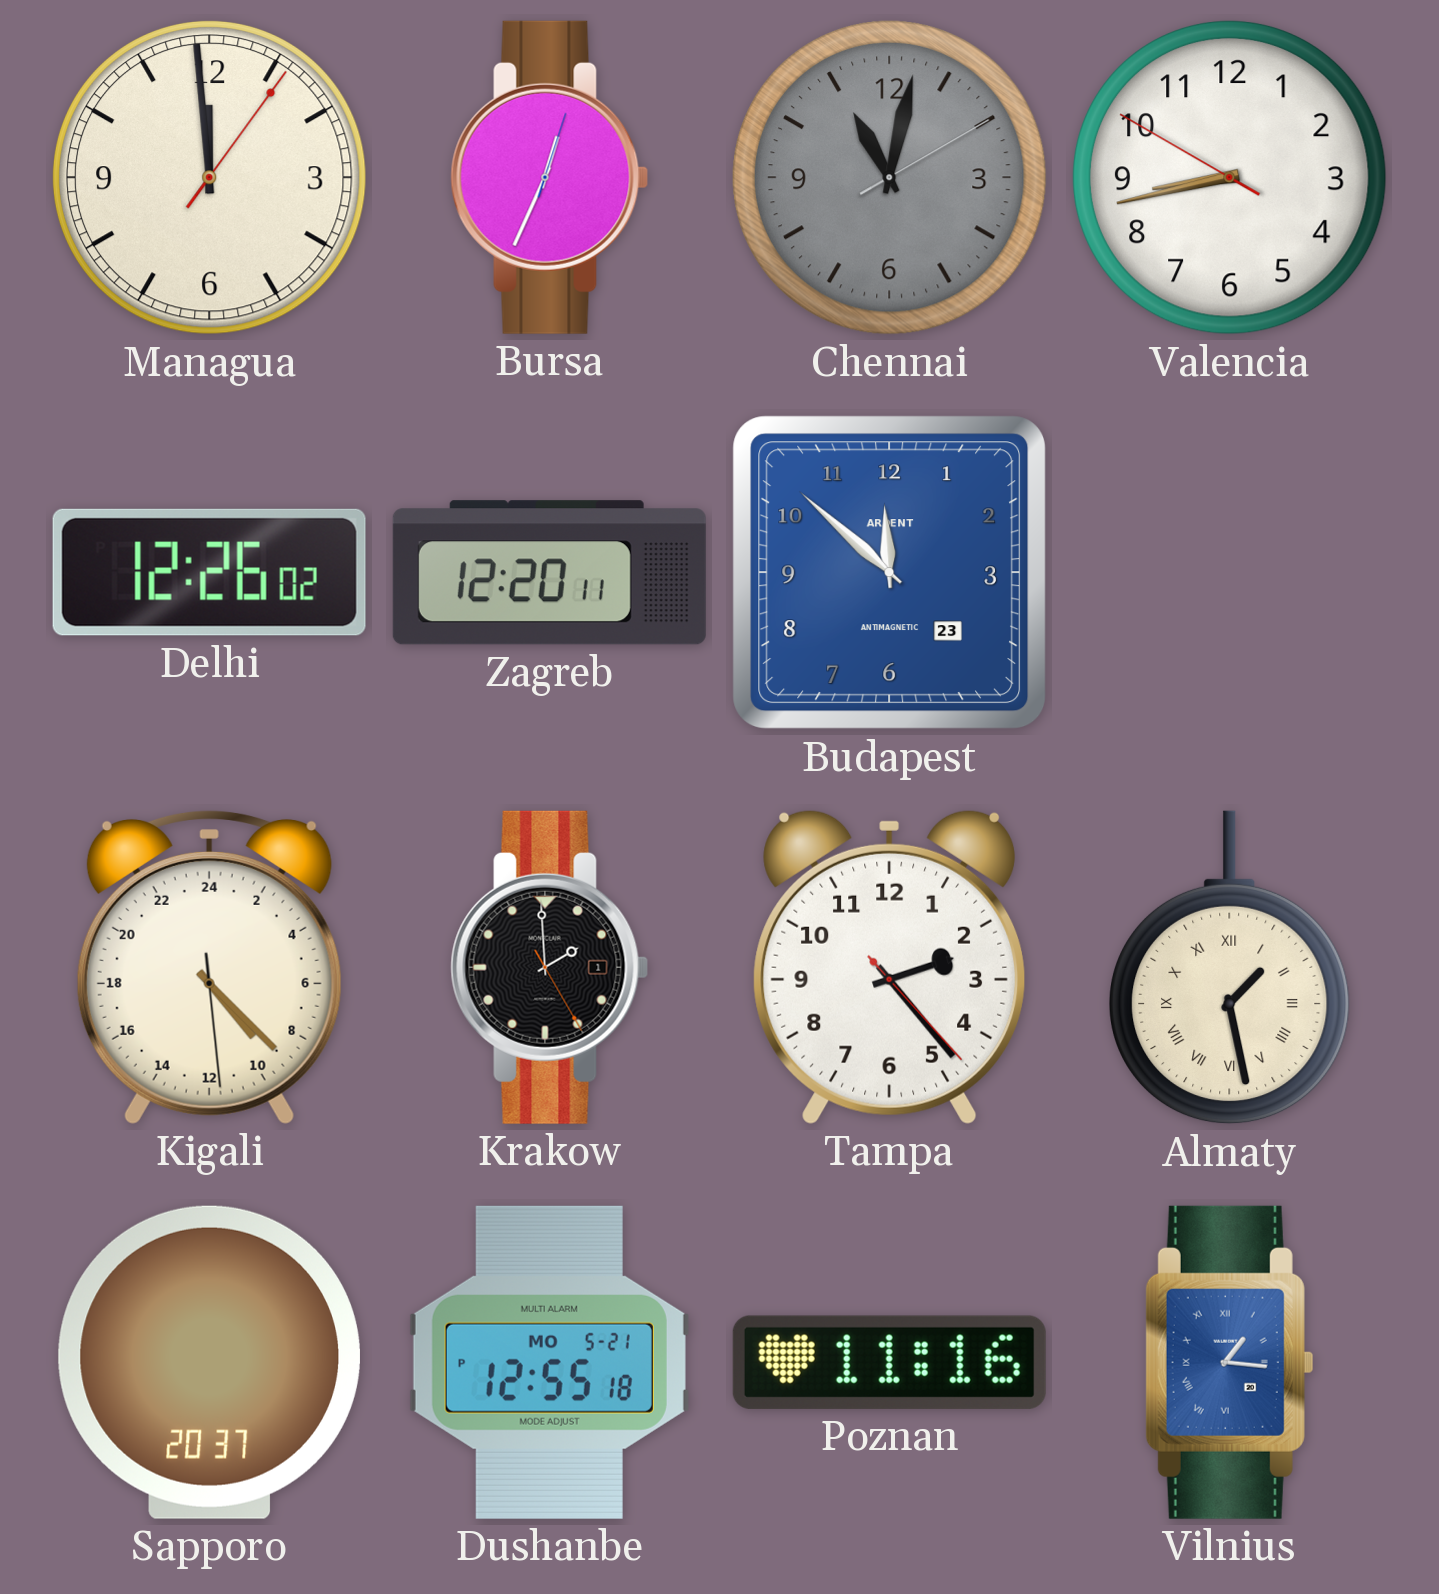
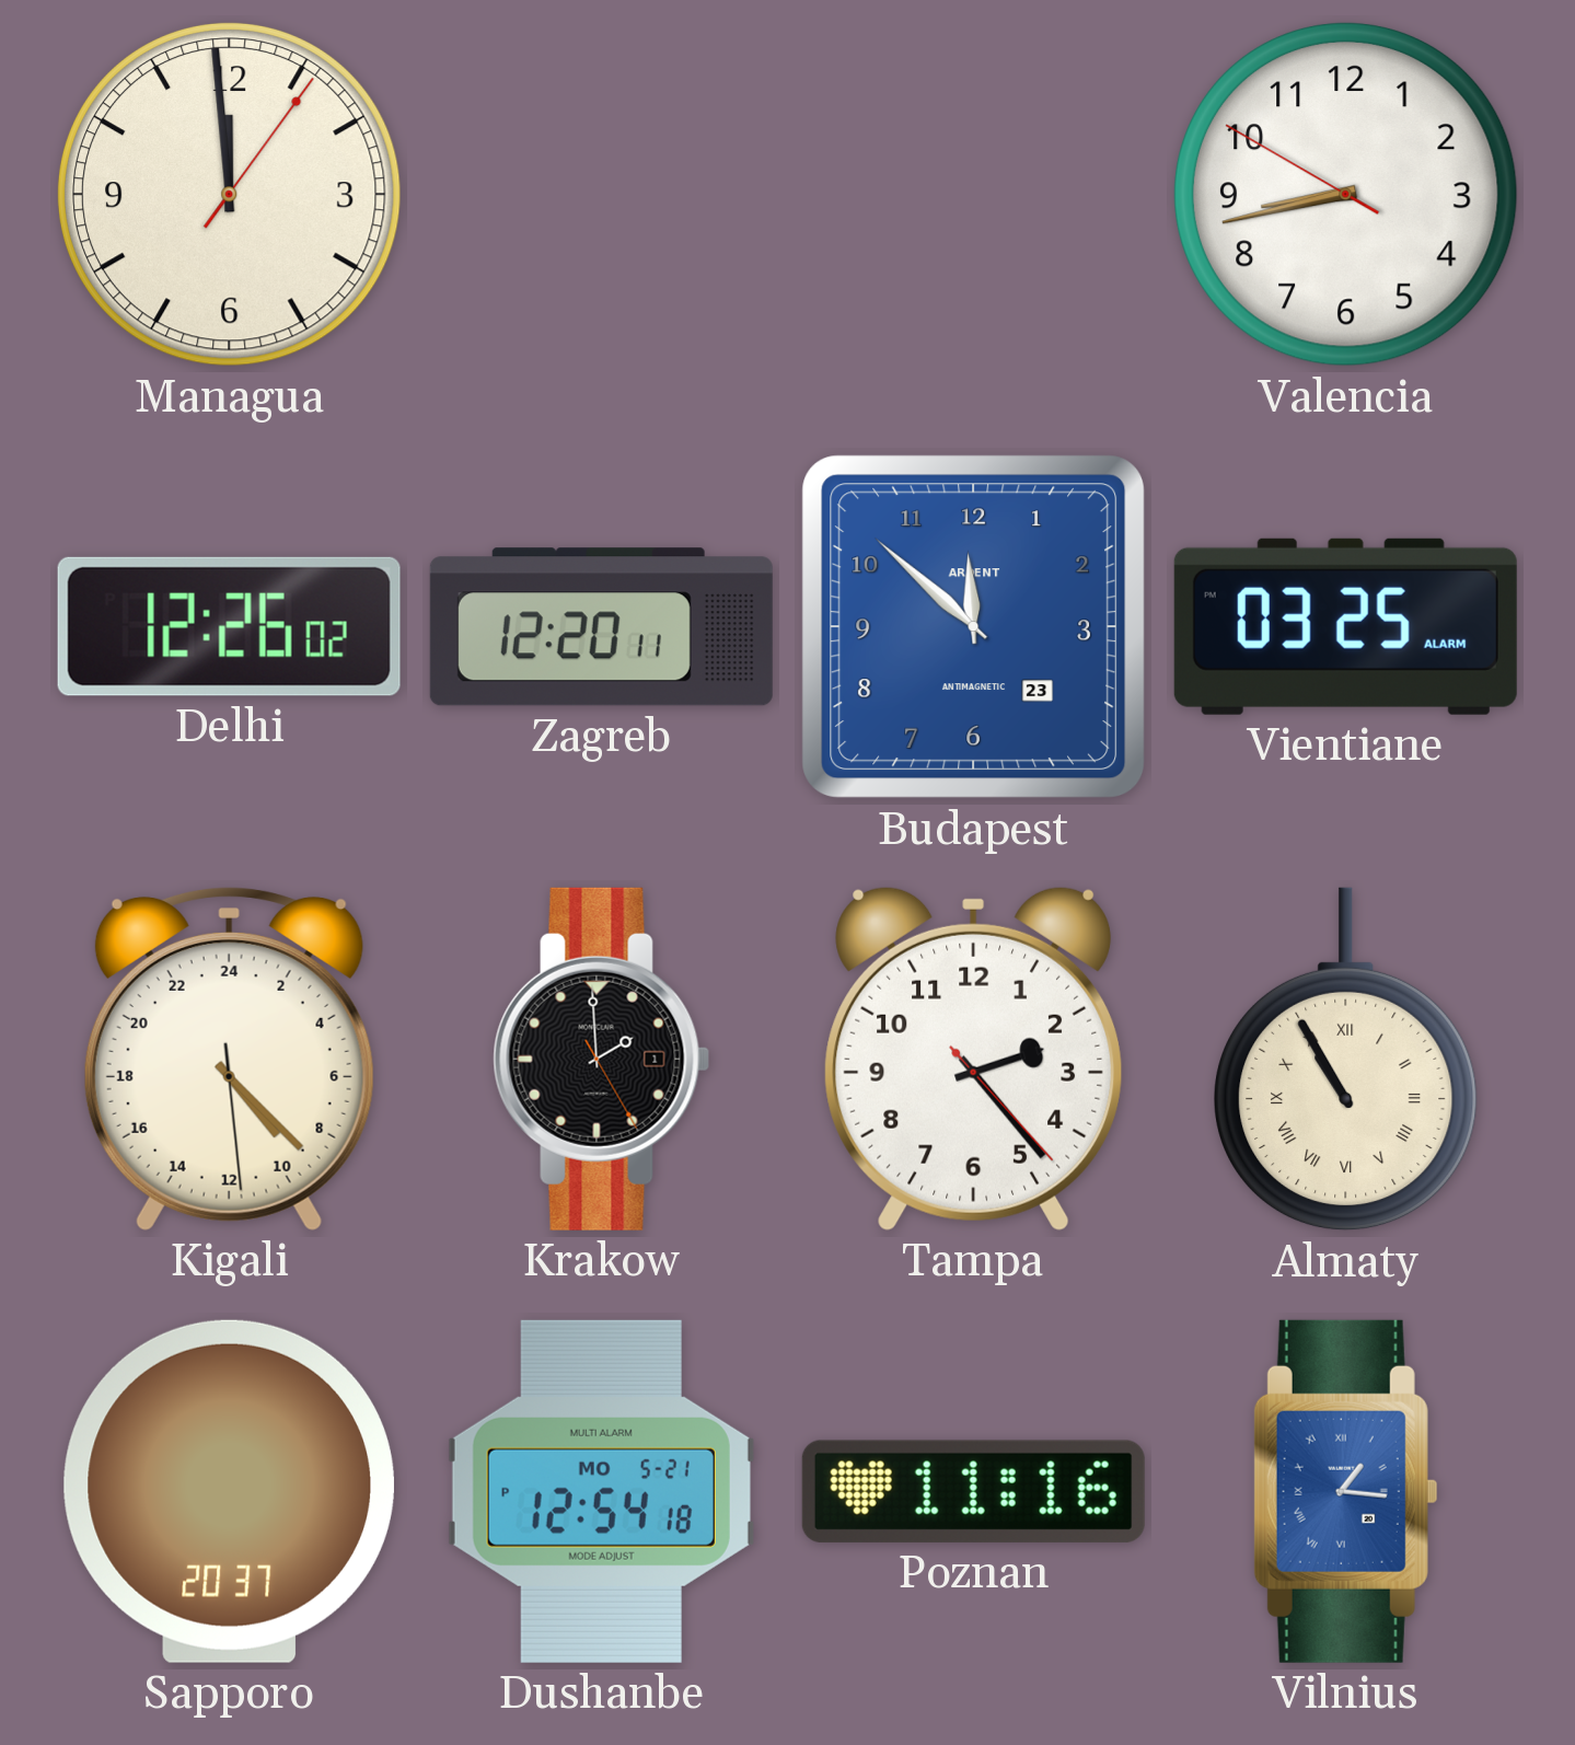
Bursa: 12:34 -> none (550, 177)
Chennai: 11:02 -> none (889, 177)
Vientiane: none -> 03:25 (1345, 626)
Almaty: 1:28 -> 10:55 (1346, 1060)
Dushanbe: 12:55 -> 12:54 (601, 1491)
